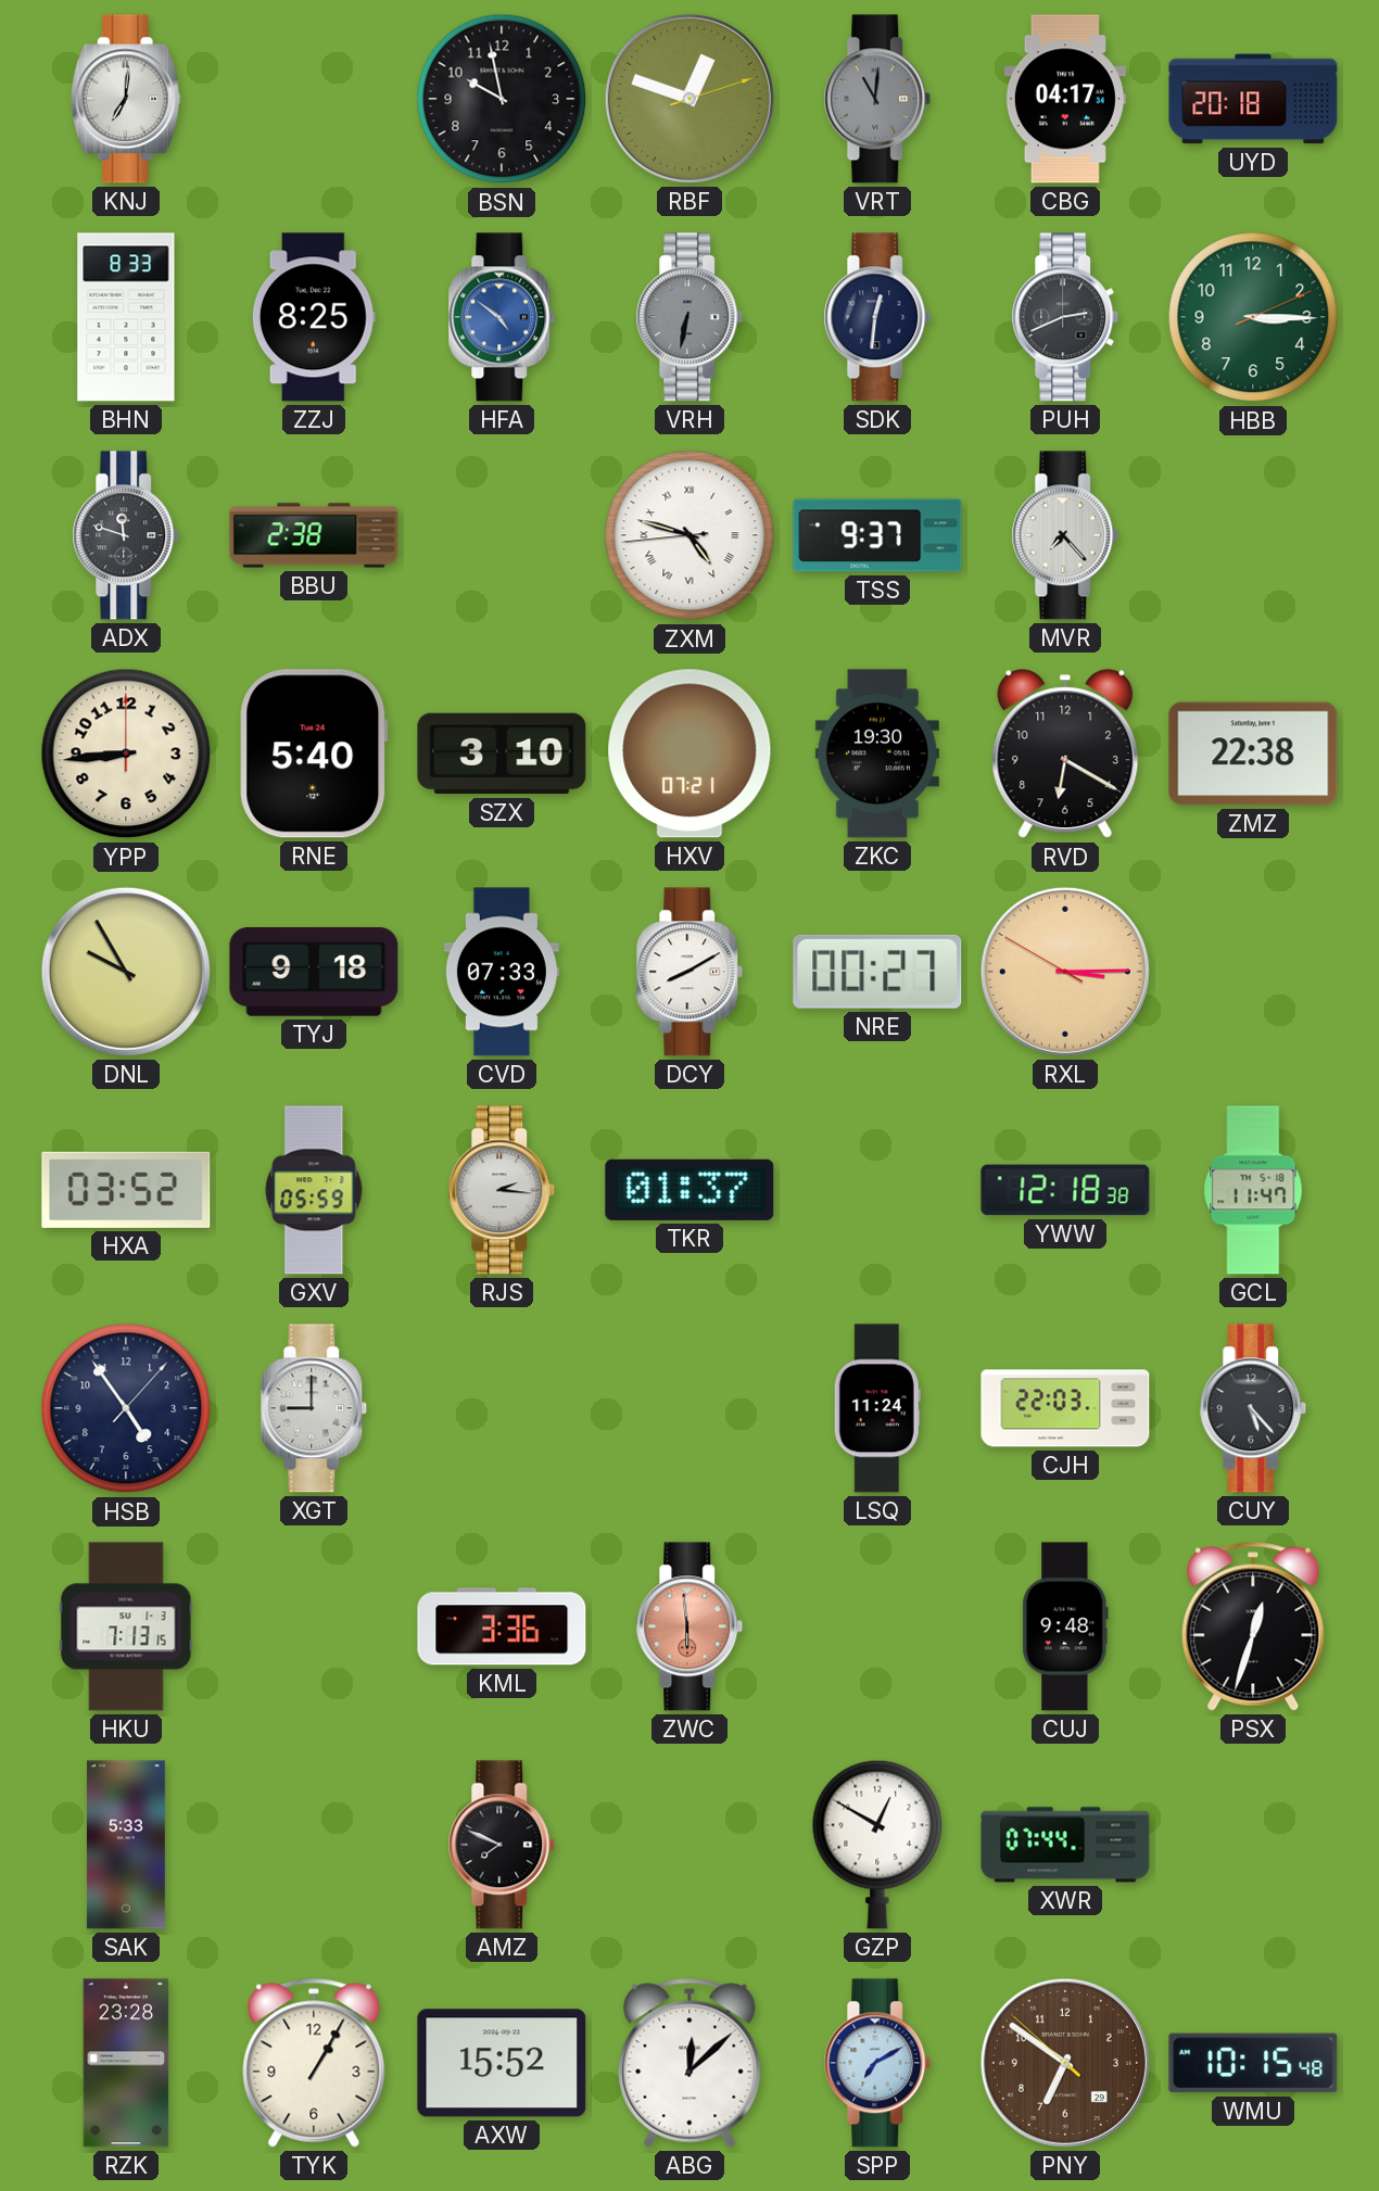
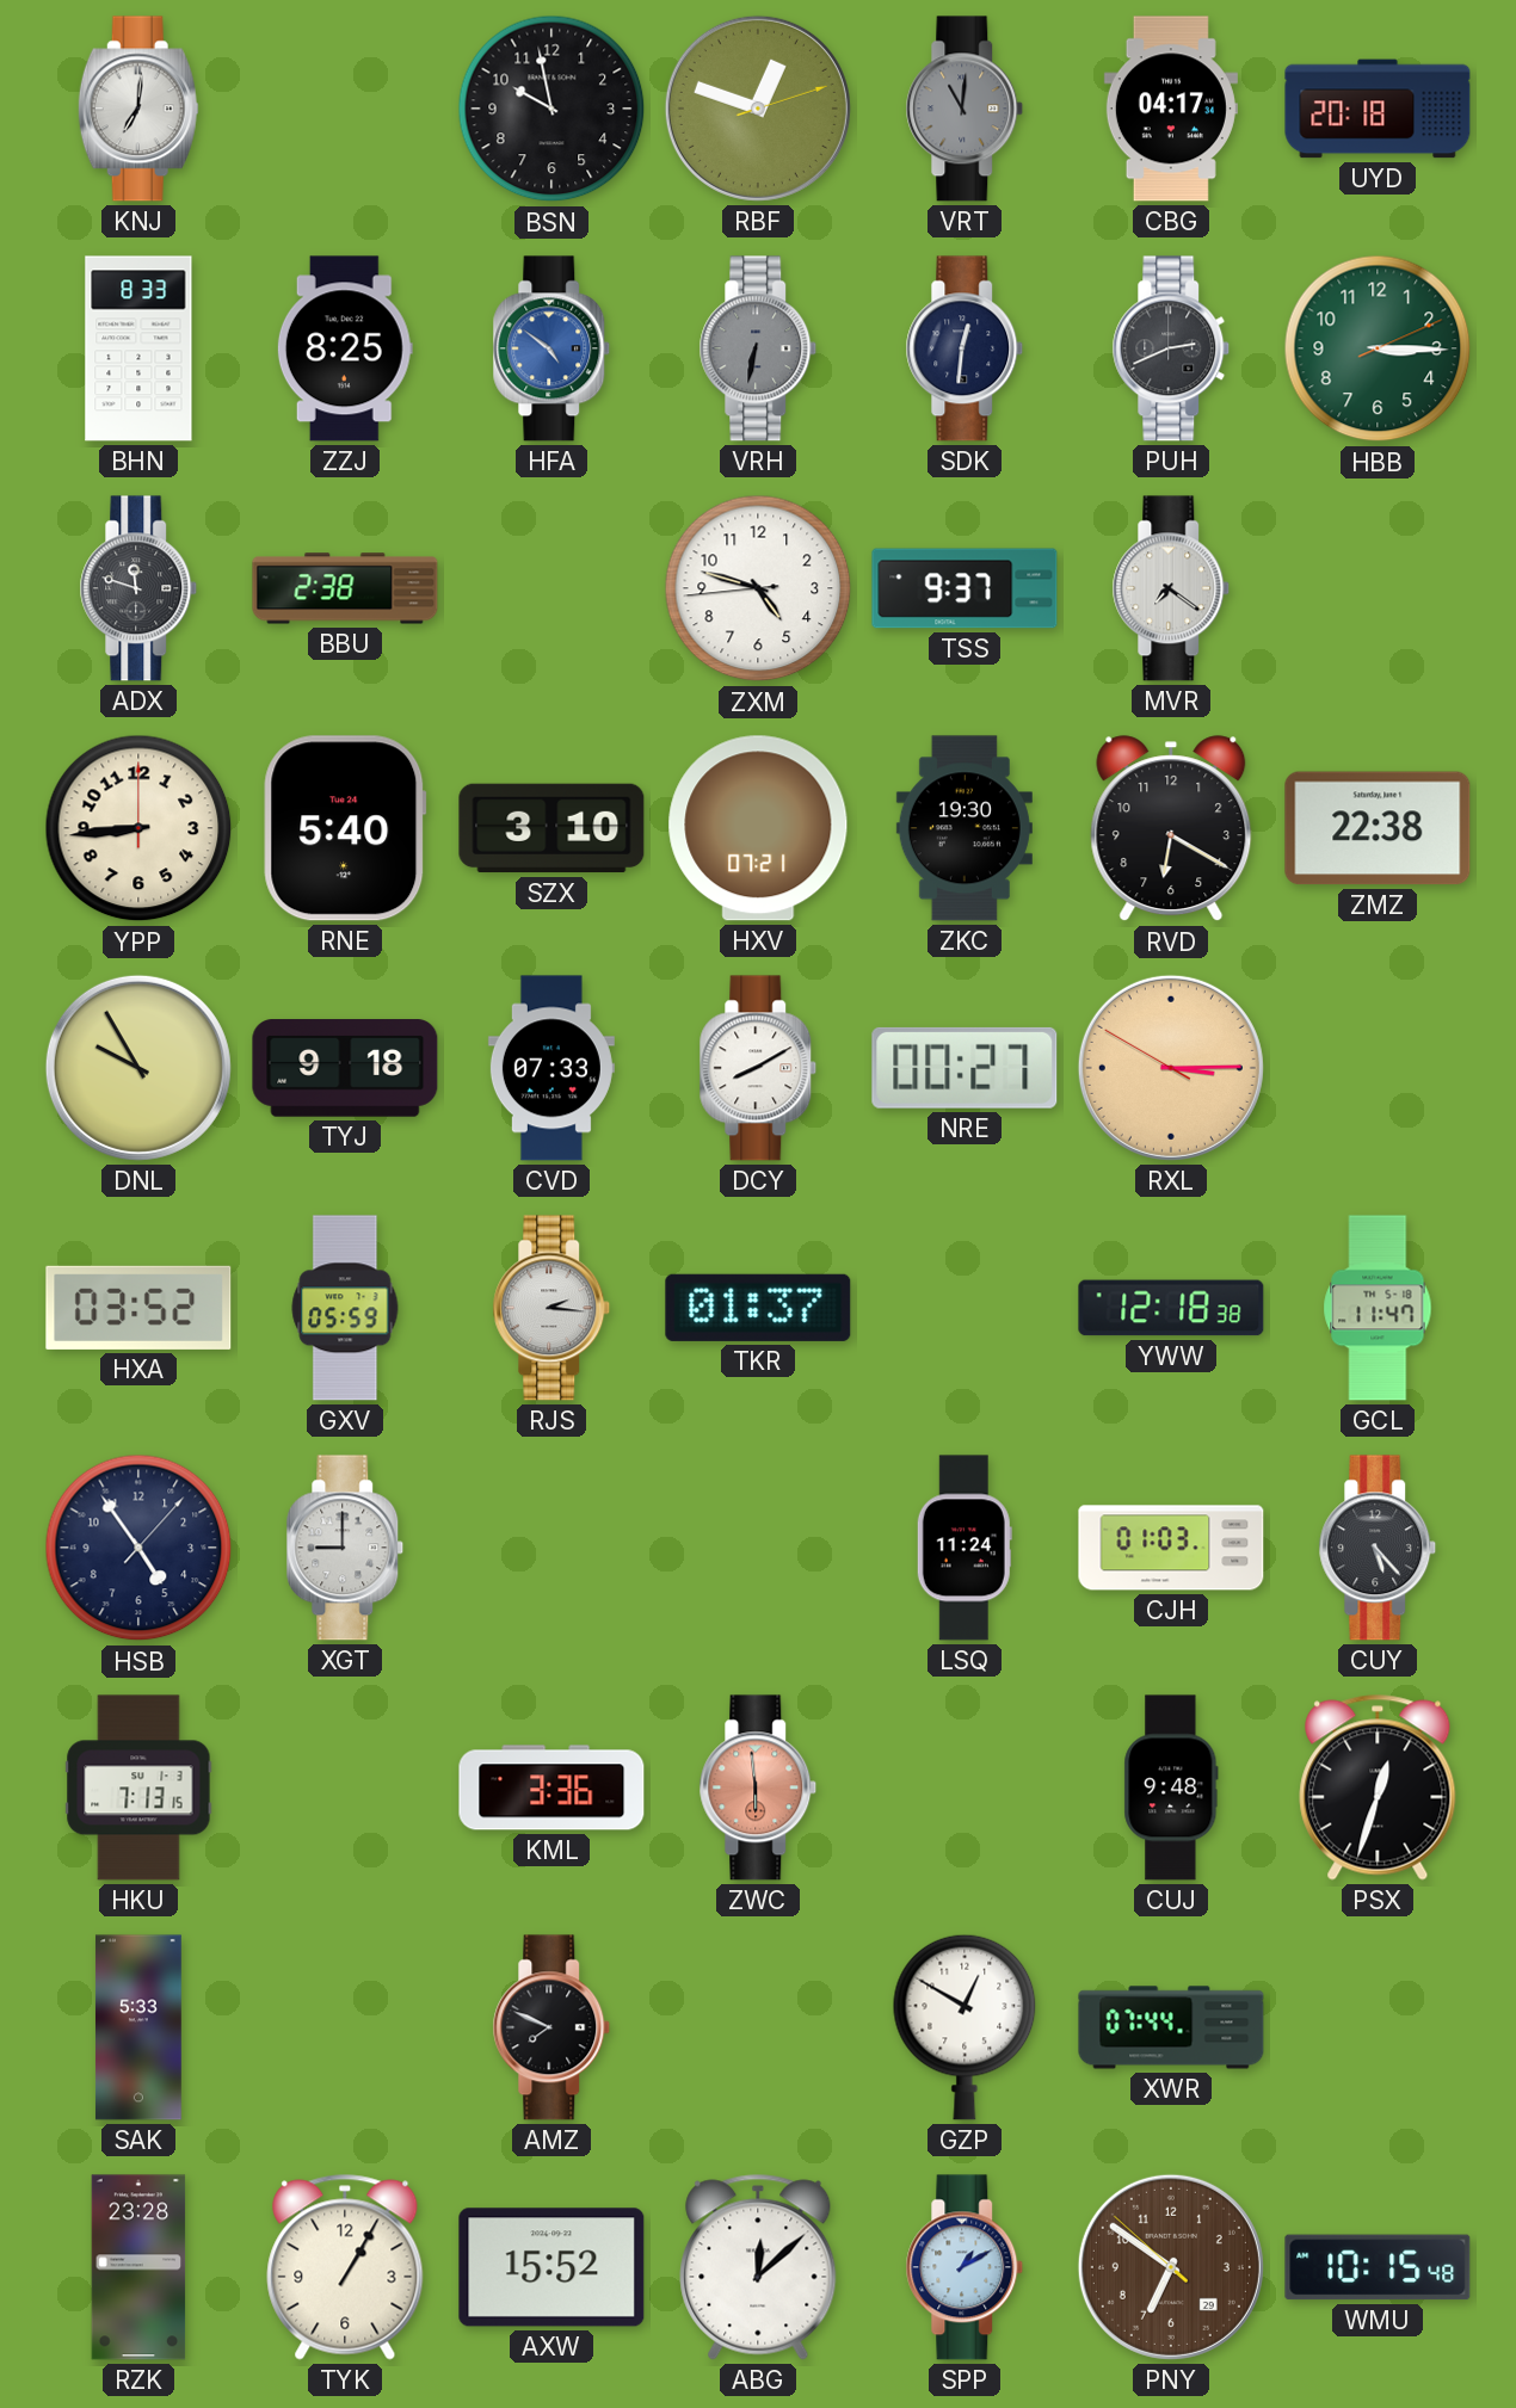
ZXM numerals: Roman -> Arabic (758, 588)
MVR: 7:23 -> 7:21 (1171, 588)
CJH: 22:03 -> 01:03 (1171, 1548)
SPP: 7:10 -> 1:10 (965, 2267)
